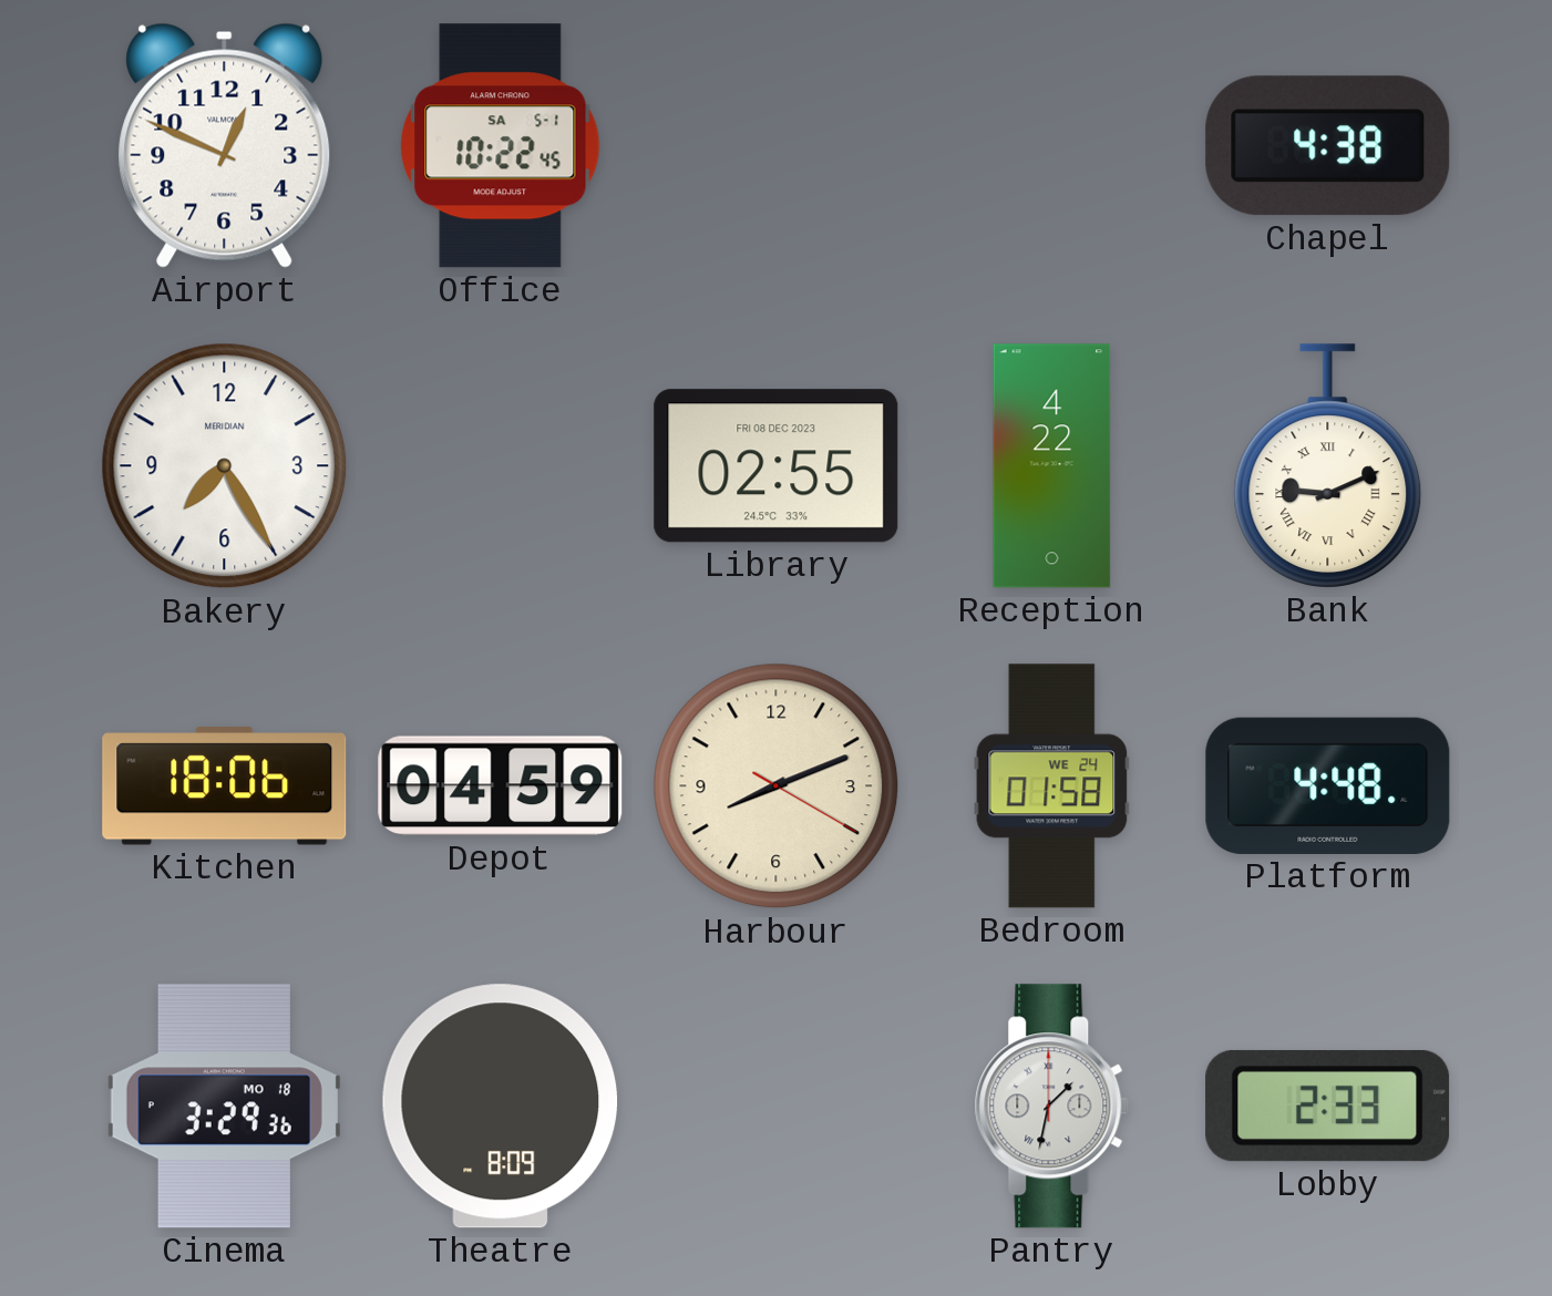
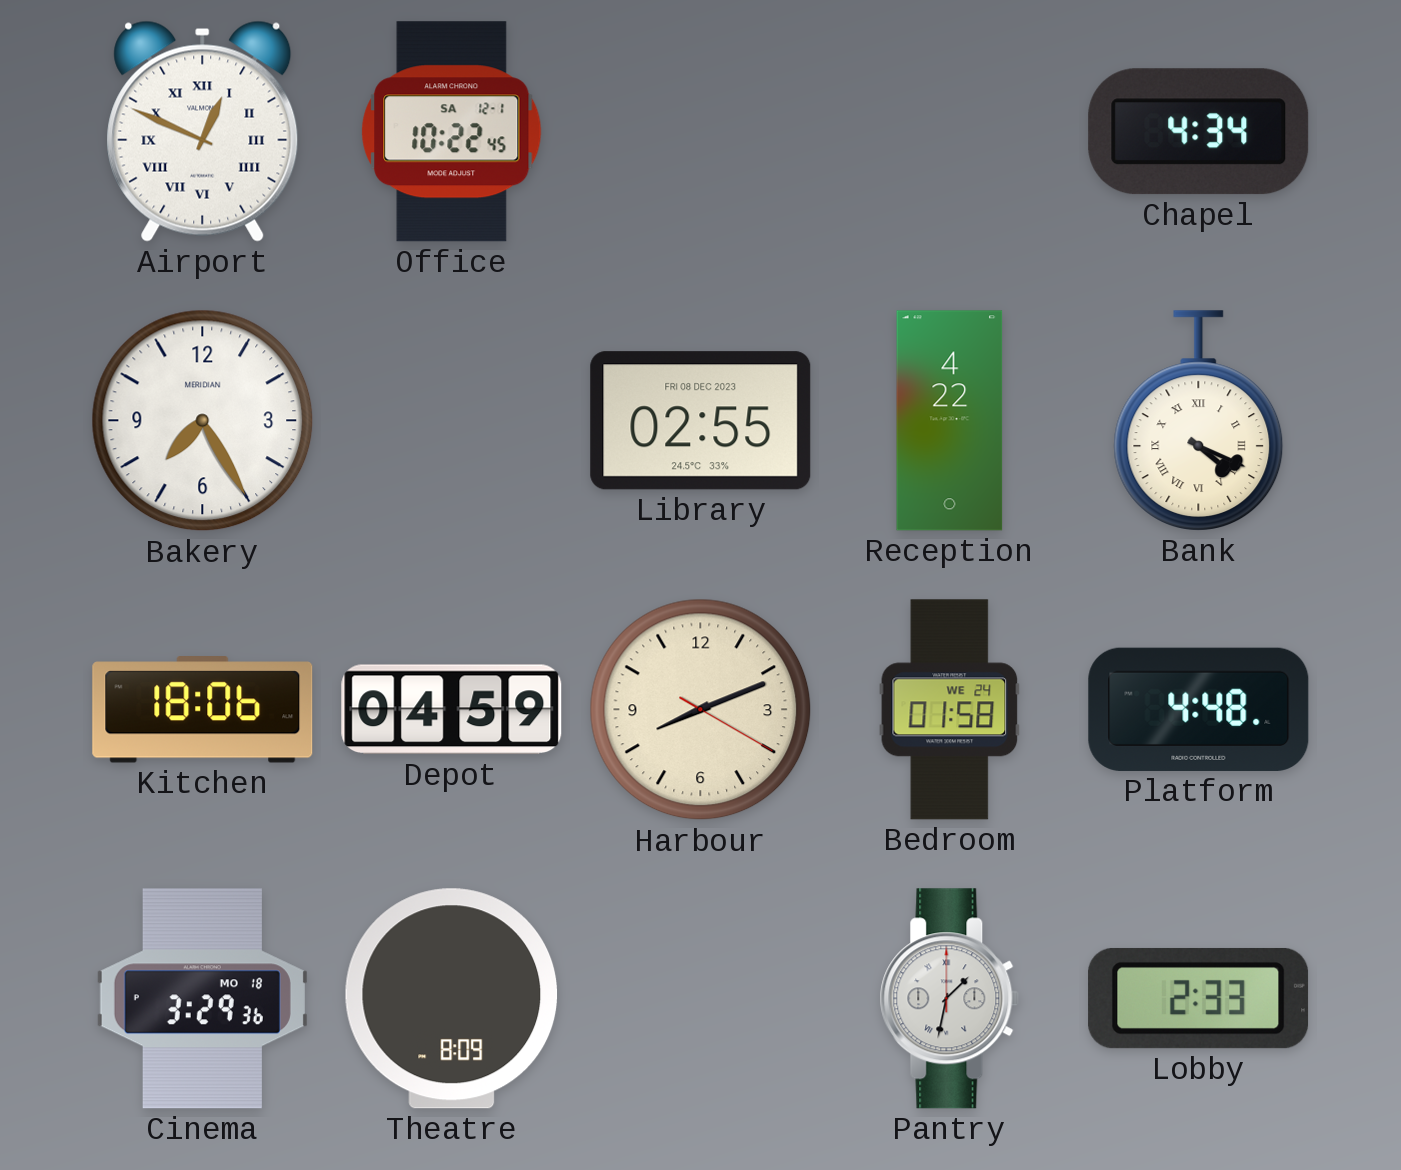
Airport numerals: Arabic -> Roman (203, 131)
Office date: SA 5-1 -> SA 12-1 (452, 132)
Chapel: 4:38 -> 4:34 (1199, 132)
Bank: 9:11 -> 4:19 (1199, 421)
